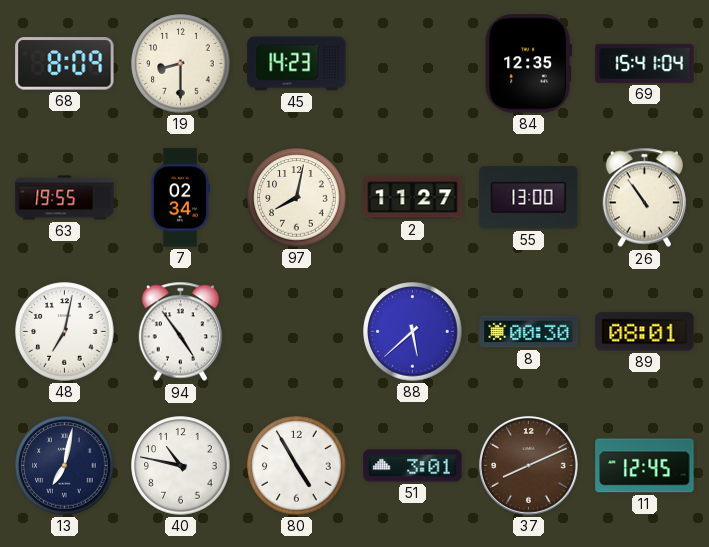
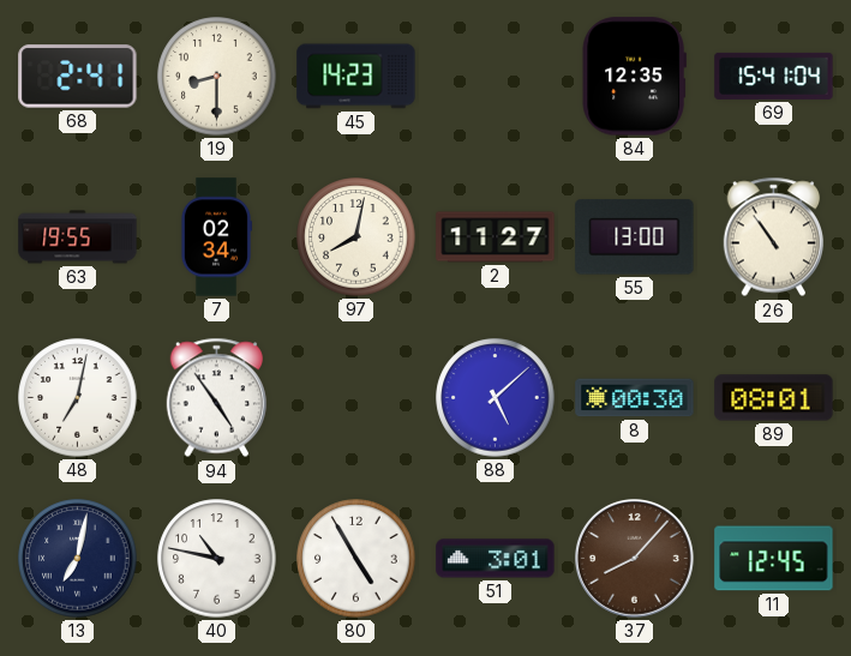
68: 8:09 -> 2:41 (78, 77)
88: 5:38 -> 5:08 (496, 398)
37: 8:11 -> 8:07 (634, 558)
